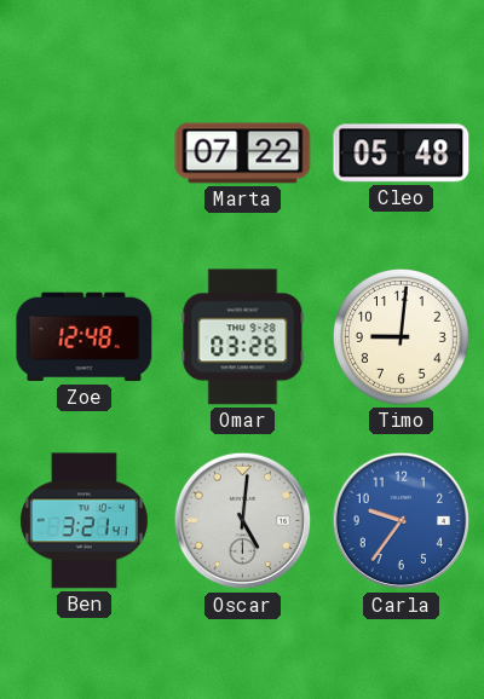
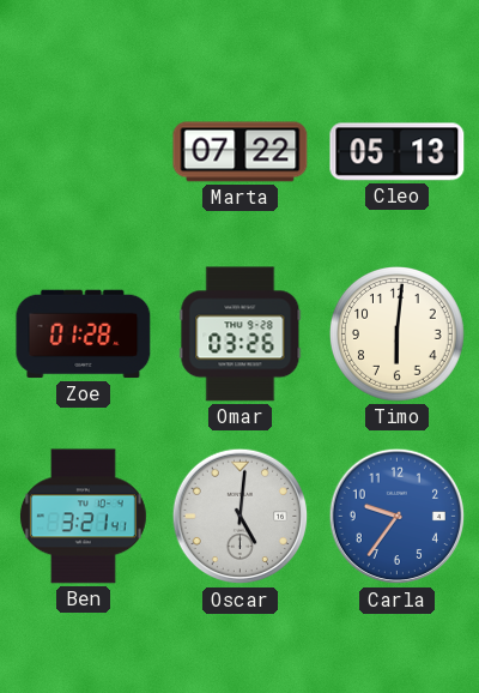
Cleo: 05:48 -> 05:13 (398, 152)
Zoe: 12:48 -> 01:28 (84, 335)
Timo: 9:01 -> 6:01 (398, 335)
